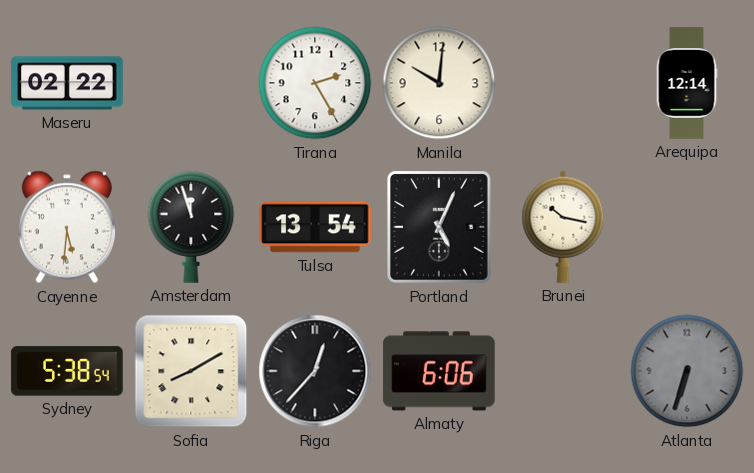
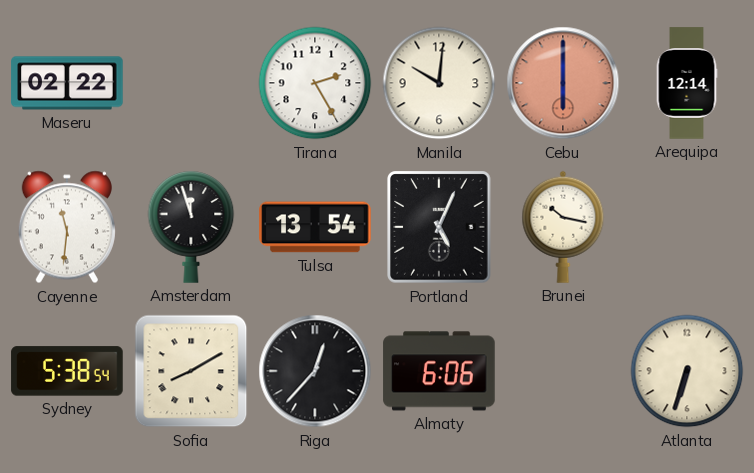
Cebu: none -> 6:00 (563, 83)
Cayenne: 5:31 -> 11:31 (67, 227)
Atlanta dial: grey -> cream (687, 371)
